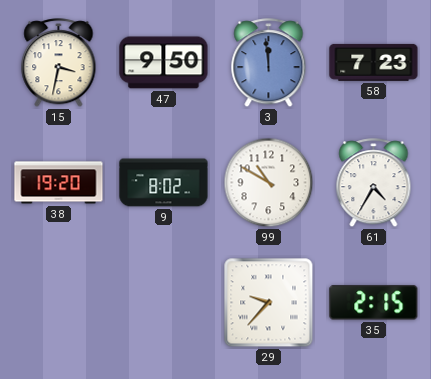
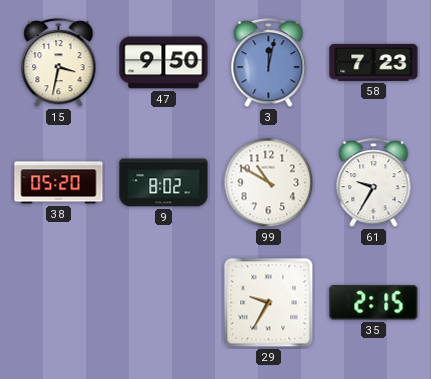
3: 11:59 -> 12:02 (269, 63)
38: 19:20 -> 05:20 (59, 183)
61: 4:35 -> 9:35 (374, 183)
29: 9:37 -> 9:35 (269, 303)
